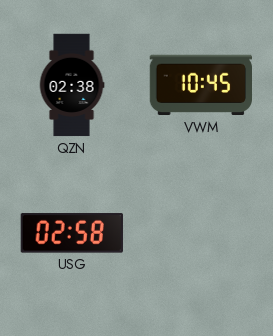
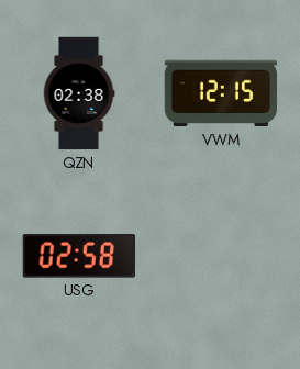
VWM: 10:45 -> 12:15 (220, 93)
